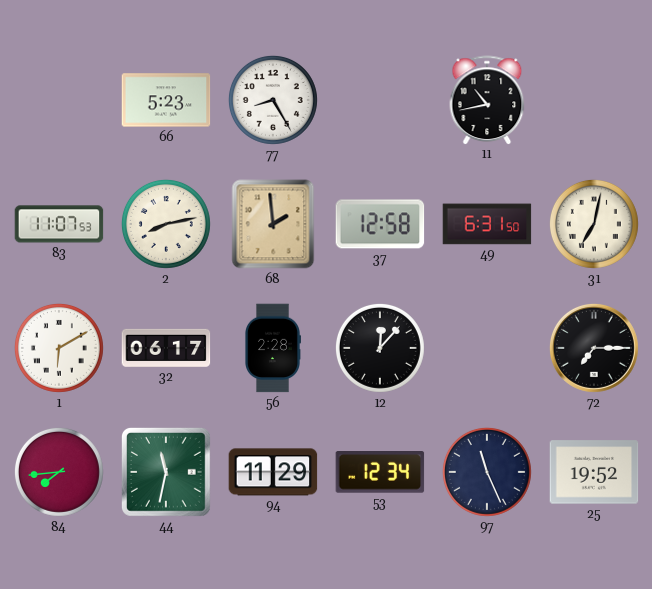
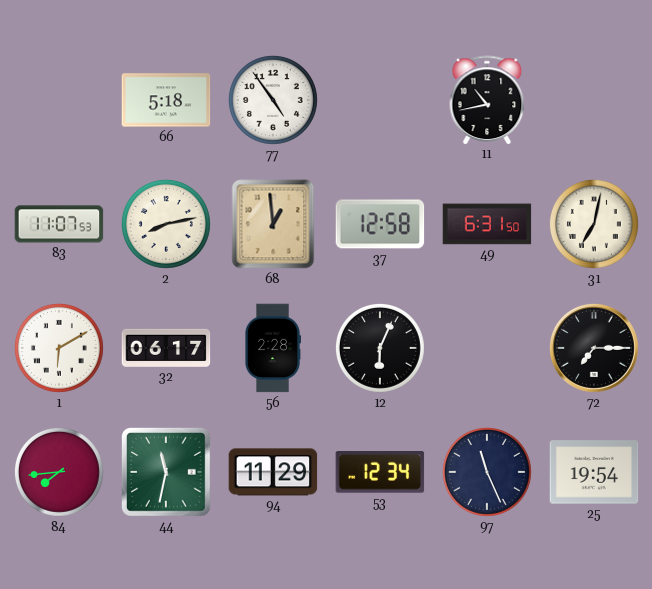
66: 5:23 -> 5:18 (166, 100)
77: 8:25 -> 4:54 (273, 100)
68: 1:59 -> 12:59 (273, 224)
12: 12:07 -> 6:04 (380, 348)
25: 19:52 -> 19:54 (594, 472)
